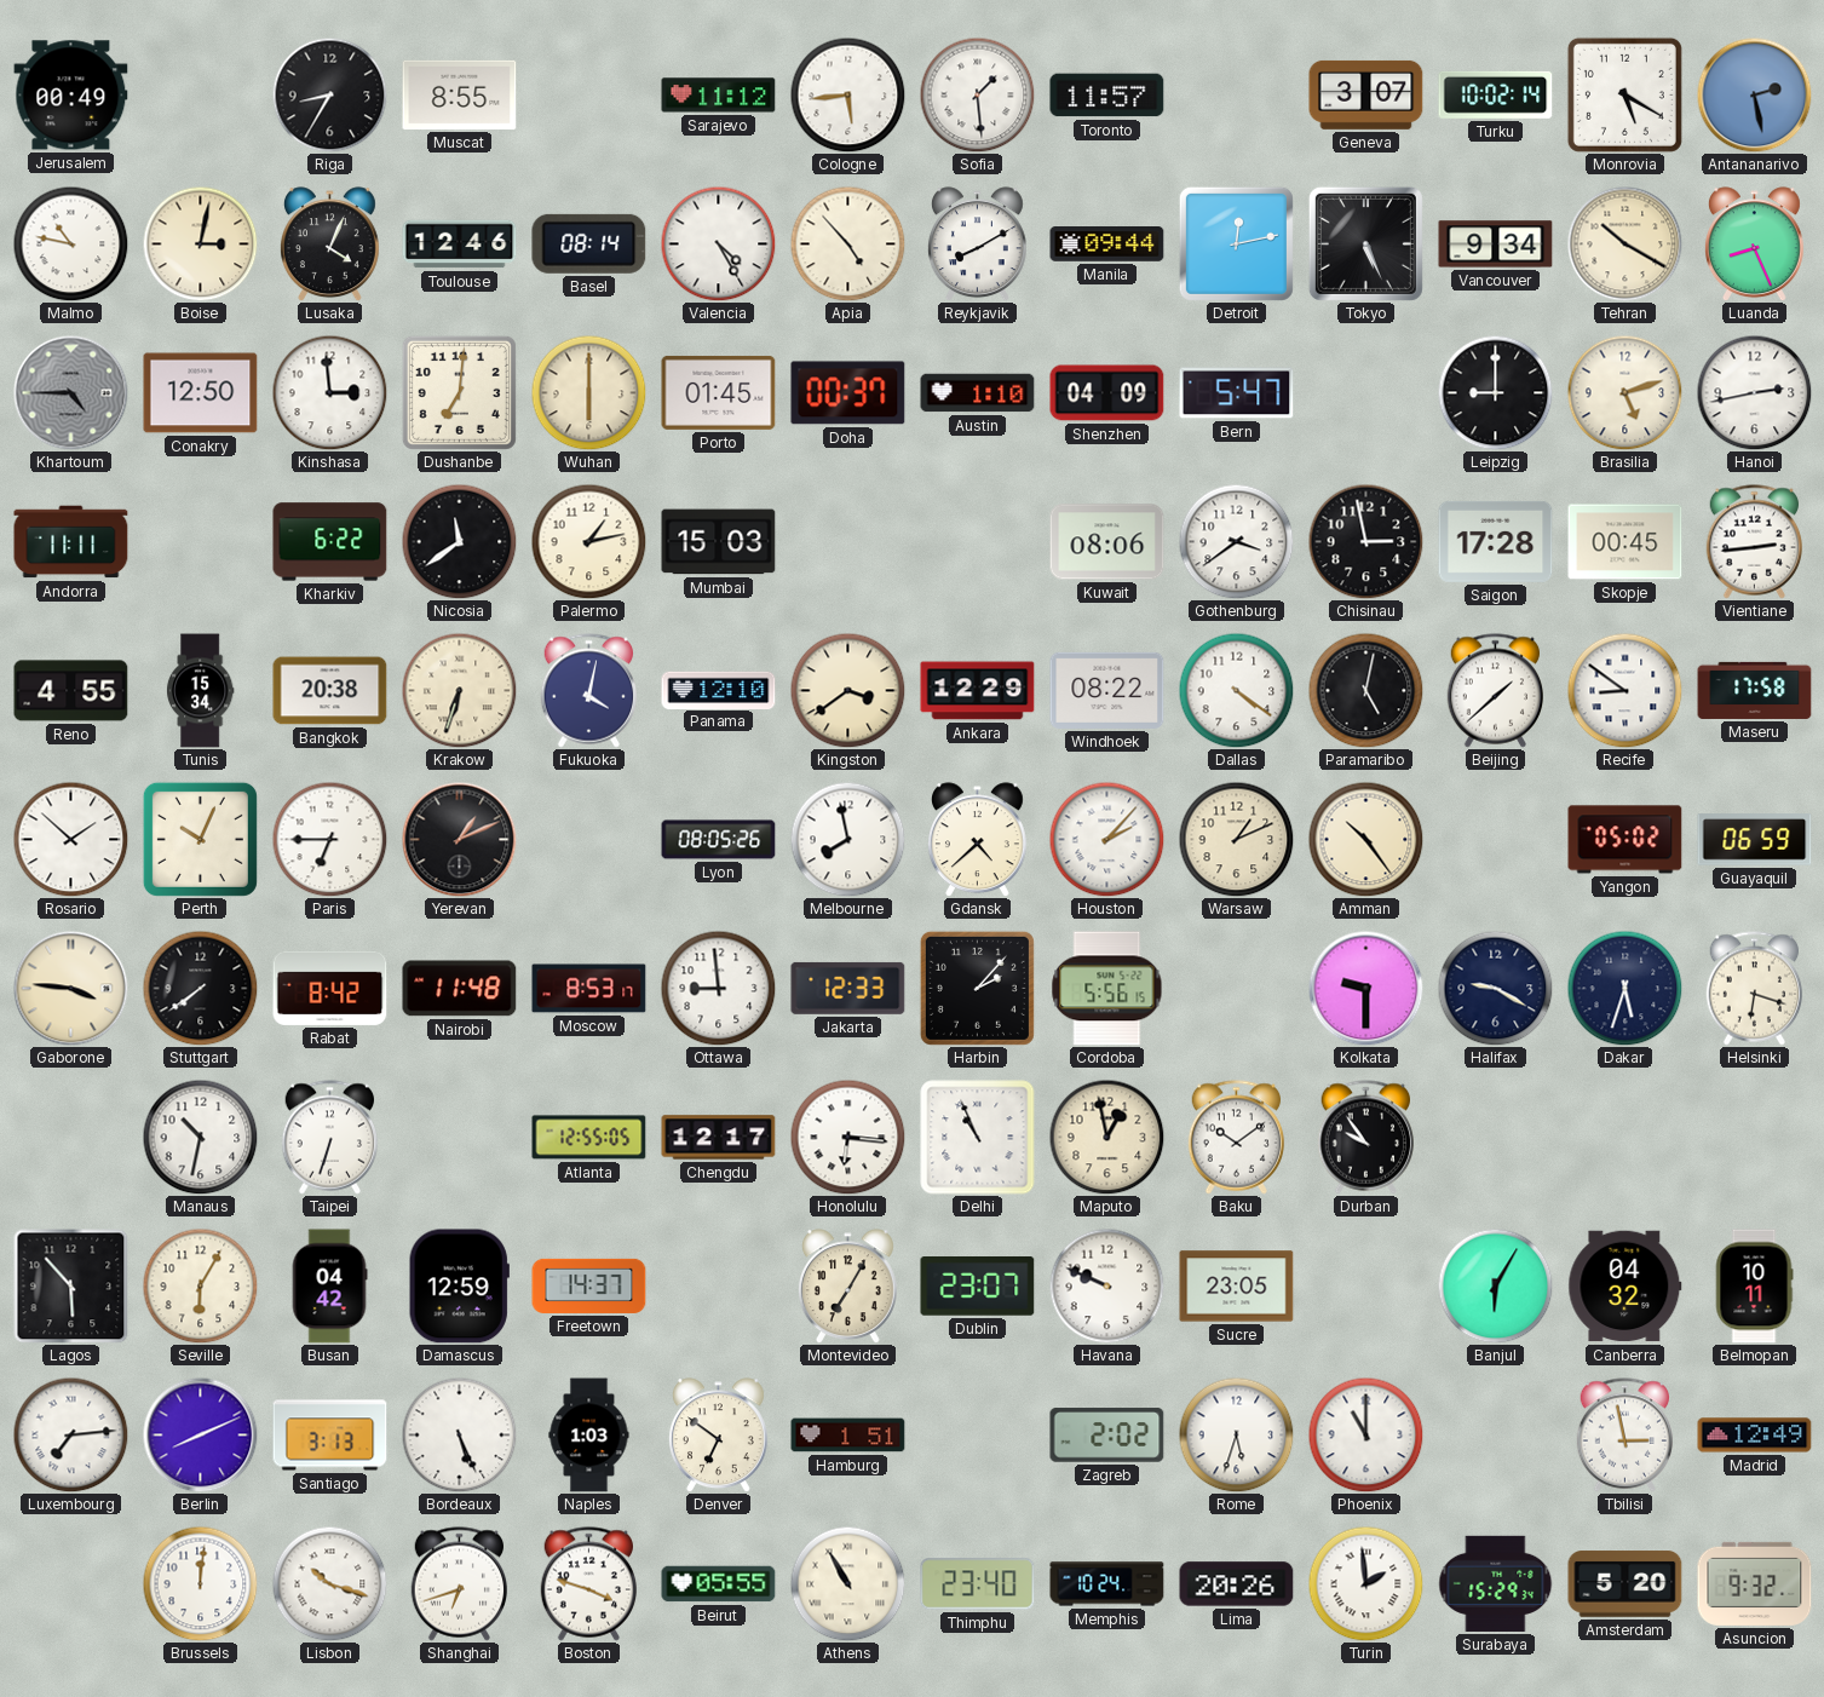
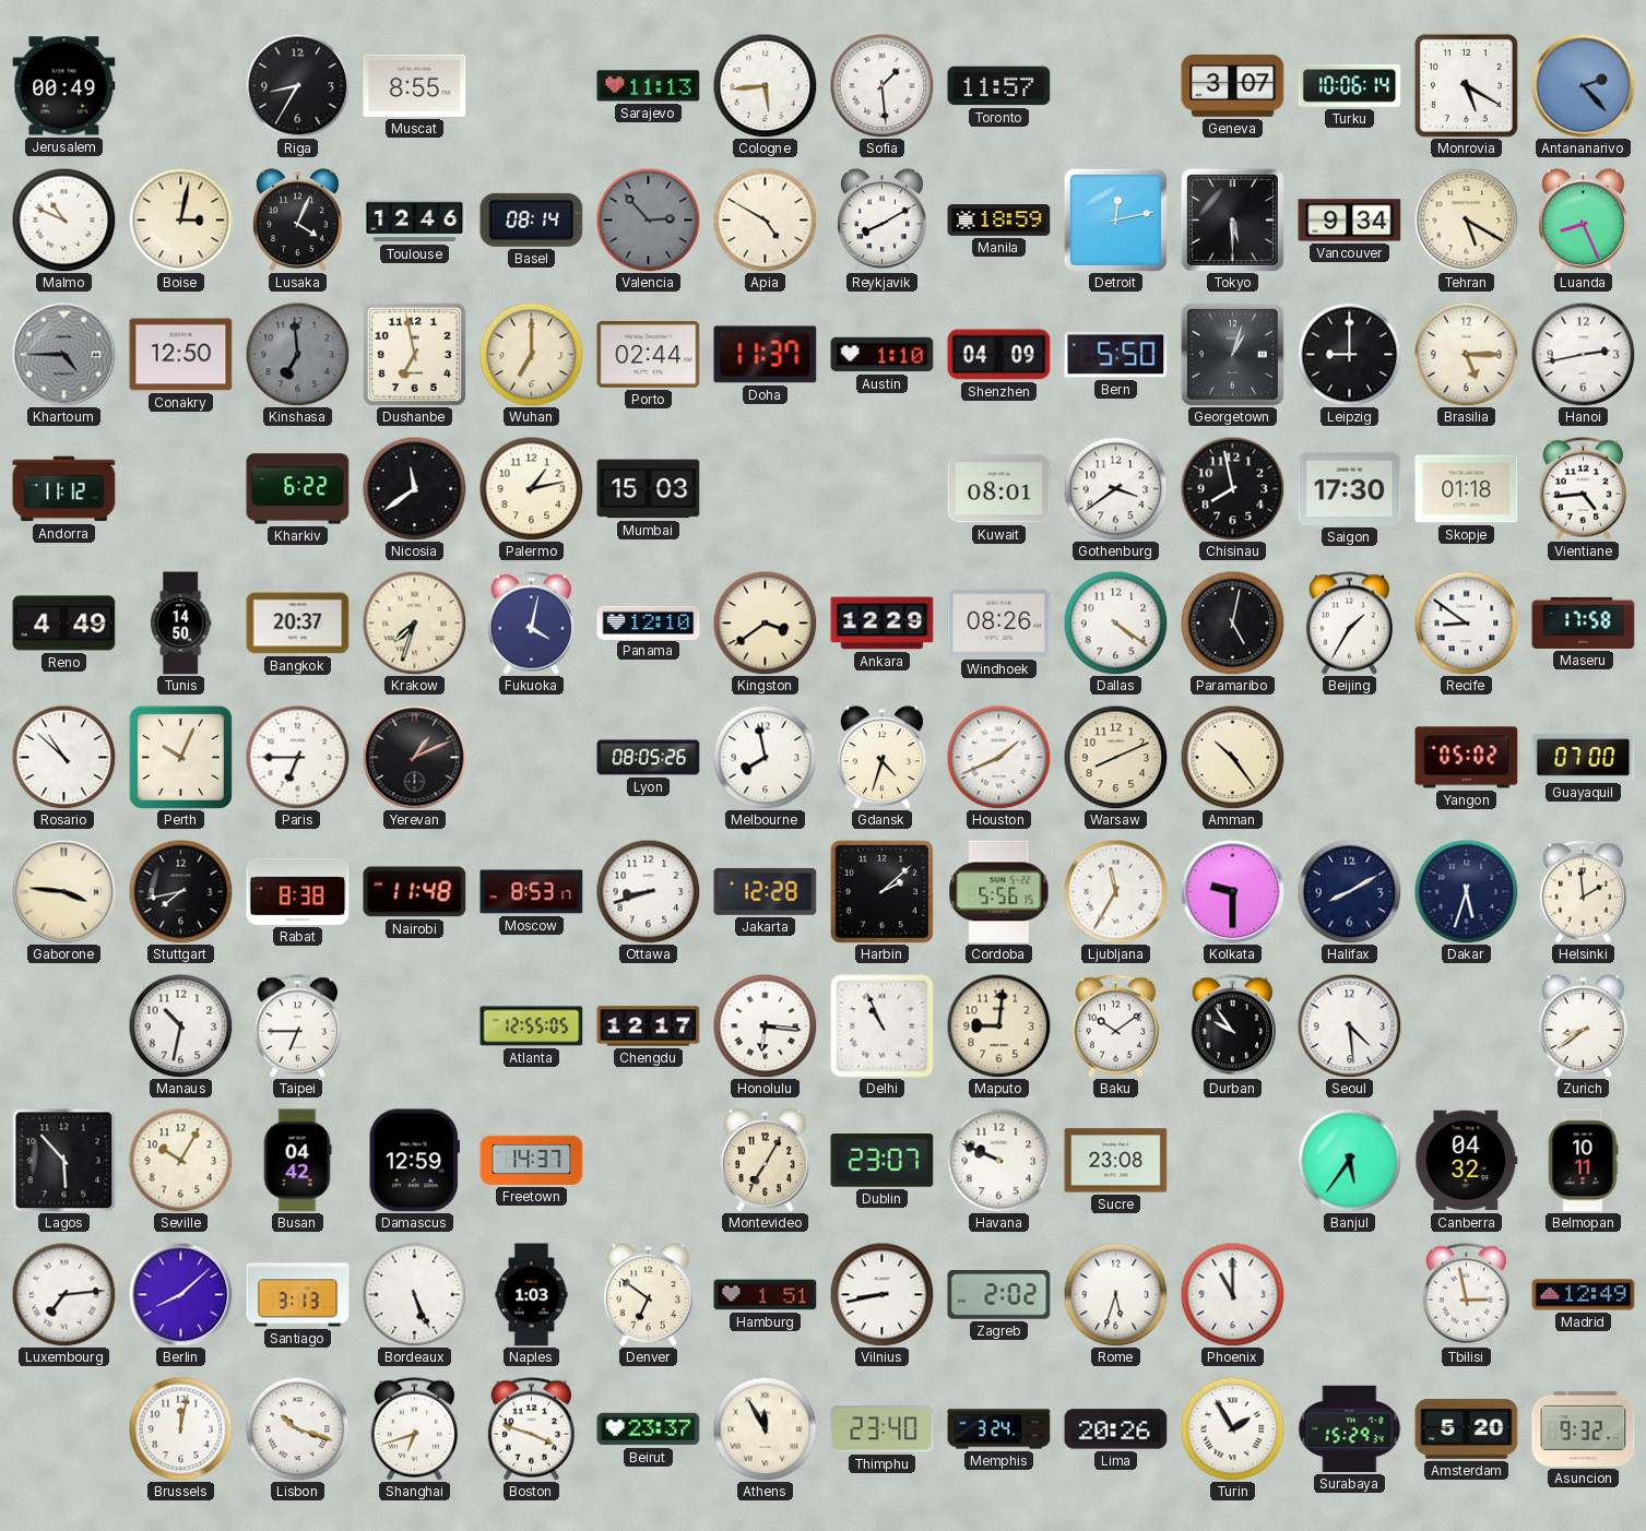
Sarajevo: 11:12 -> 11:13 (649, 86)
Turku: 10:02 -> 10:06 (1350, 85)
Antananarivo: 2:28 -> 2:23 (1583, 85)
Malmo: 10:47 -> 10:49 (63, 219)
Valencia: 4:25 -> 2:53 (648, 219)
Valencia dial: white -> grey (648, 219)
Apia: 4:53 -> 4:50 (765, 219)
Manila: 09:44 -> 18:59 (999, 221)
Tokyo: 5:26 -> 5:30 (1232, 219)
Tehran: 10:20 -> 5:20 (1466, 219)
Kinshasa: 2:59 -> 6:59 (297, 354)
Kinshasa dial: white -> grey (297, 354)
Dushanbe: 7:01 -> 6:58 (414, 354)
Wuhan: 6:00 -> 7:00 (531, 354)
Porto: 01:45 -> 02:44 (649, 354)
Doha: 00:37 -> 11:37 (766, 355)
Bern: 5:47 -> 5:50 (1116, 355)
Georgetown: none -> 1:03 (1232, 354)
Brasilia: 5:12 -> 5:15 (1466, 354)
Andorra: 11:11 -> 11:12 (64, 489)
Kuwait: 08:06 -> 08:01 (999, 489)
Chisinau: 2:58 -> 7:58 (1232, 488)
Saigon: 17:28 -> 17:30 (1350, 488)
Skopje: 00:45 -> 01:18 (1467, 489)
Vientiane: 2:44 -> 4:44 (1583, 489)
Reno: 4:55 -> 4:49 (64, 624)
Tunis: 15:34 -> 14:50 (180, 624)
Bangkok: 20:38 -> 20:37 (298, 624)
Krakow: 6:33 -> 7:33 (414, 622)
Windhoek: 08:22 -> 08:26 (999, 622)
Beijing: 1:38 -> 1:35 (1349, 624)
Rosario: 1:52 -> 10:52 (63, 757)
Gdansk: 4:38 -> 4:33 (881, 758)
Houston: 2:07 -> 1:41 (998, 757)
Warsaw: 1:11 -> 8:11 (1115, 757)
Guayaquil: 06:59 -> 07:00 (1584, 758)
Stuttgart: 7:39 -> 7:43 (180, 891)
Rabat: 8:42 -> 8:38 (298, 891)
Ottawa: 8:59 -> 8:42 (648, 891)
Jakarta: 12:33 -> 12:28 (766, 891)
Harbin: 2:07 -> 2:08 (881, 891)
Ljubljana: none -> 11:35 (1115, 891)
Halifax: 9:20 -> 8:10 (1349, 891)
Helsinki: 6:18 -> 1:59 (1583, 892)
Taipei: 6:33 -> 6:45 (297, 1026)
Maputo: 12:58 -> 9:01 (998, 1025)
Seoul: none -> 4:29 (1349, 1025)
Zurich: none -> 8:39 (1583, 1026)
Seville: 6:05 -> 10:05 (180, 1160)
Sucre: 23:05 -> 23:08 (1116, 1161)
Banjul: 6:05 -> 5:36 (1349, 1160)
Berlin: 8:11 -> 8:08 (180, 1294)
Vilnius: none -> 8:43 (881, 1294)
Brussels: 12:01 -> 12:02 (180, 1428)
Beirut: 05:55 -> 23:37 (649, 1429)
Athens: 10:55 -> 11:55 (765, 1428)
Memphis: 10:24 -> 3:24 (999, 1429)
Turin: 1:59 -> 1:55 (1232, 1428)
